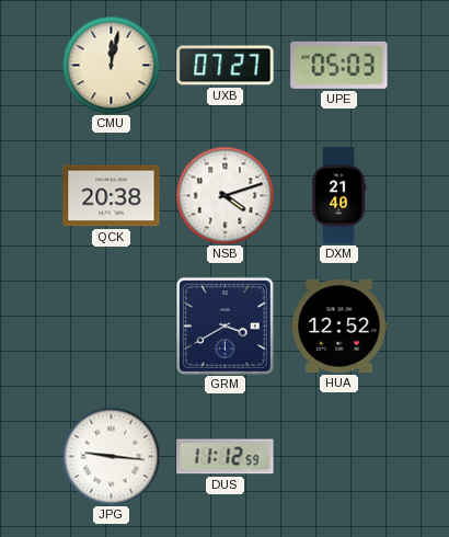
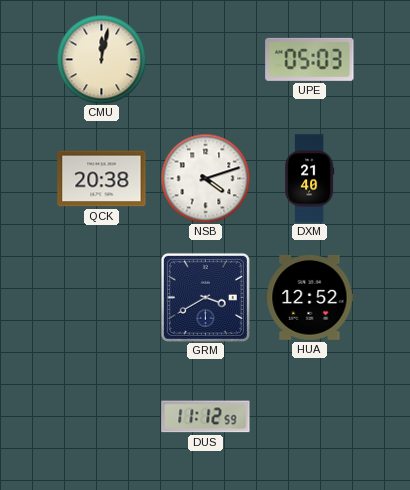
UXB: 07:27 -> none (226, 66)
JPG: 9:16 -> none (111, 456)
